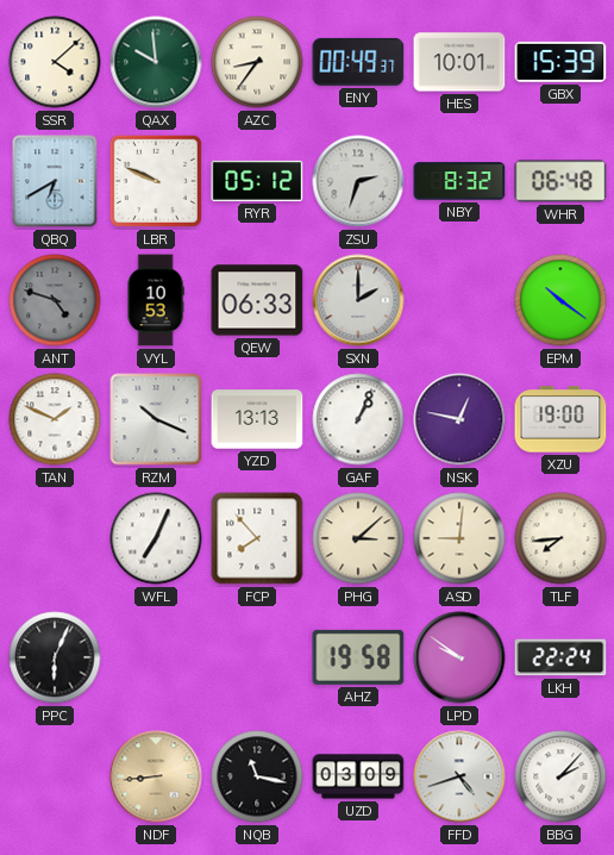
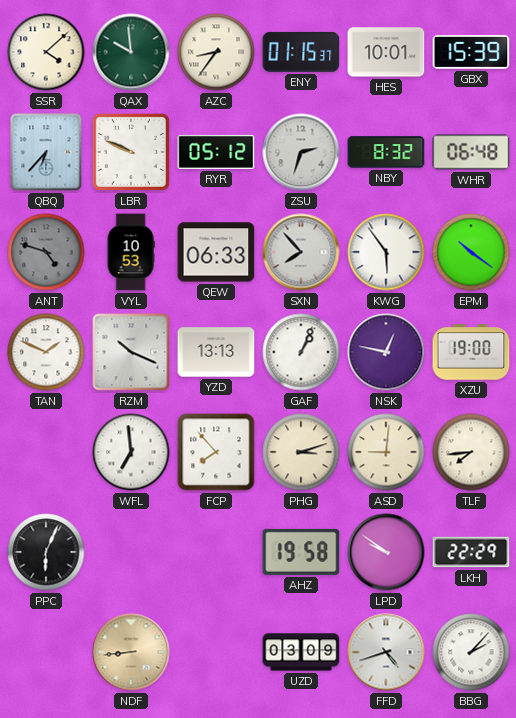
ENY: 00:49 -> 01:15 (301, 52)
QBQ: 6:40 -> 6:37 (46, 152)
SXN: 2:00 -> 7:53 (301, 252)
KWG: none -> 5:54 (386, 252)
WFL: 7:04 -> 6:59 (131, 452)
PHG: 3:08 -> 3:12 (301, 452)
LKH: 22:24 -> 22:29 (471, 552)
NQB: 11:17 -> none (257, 776)
